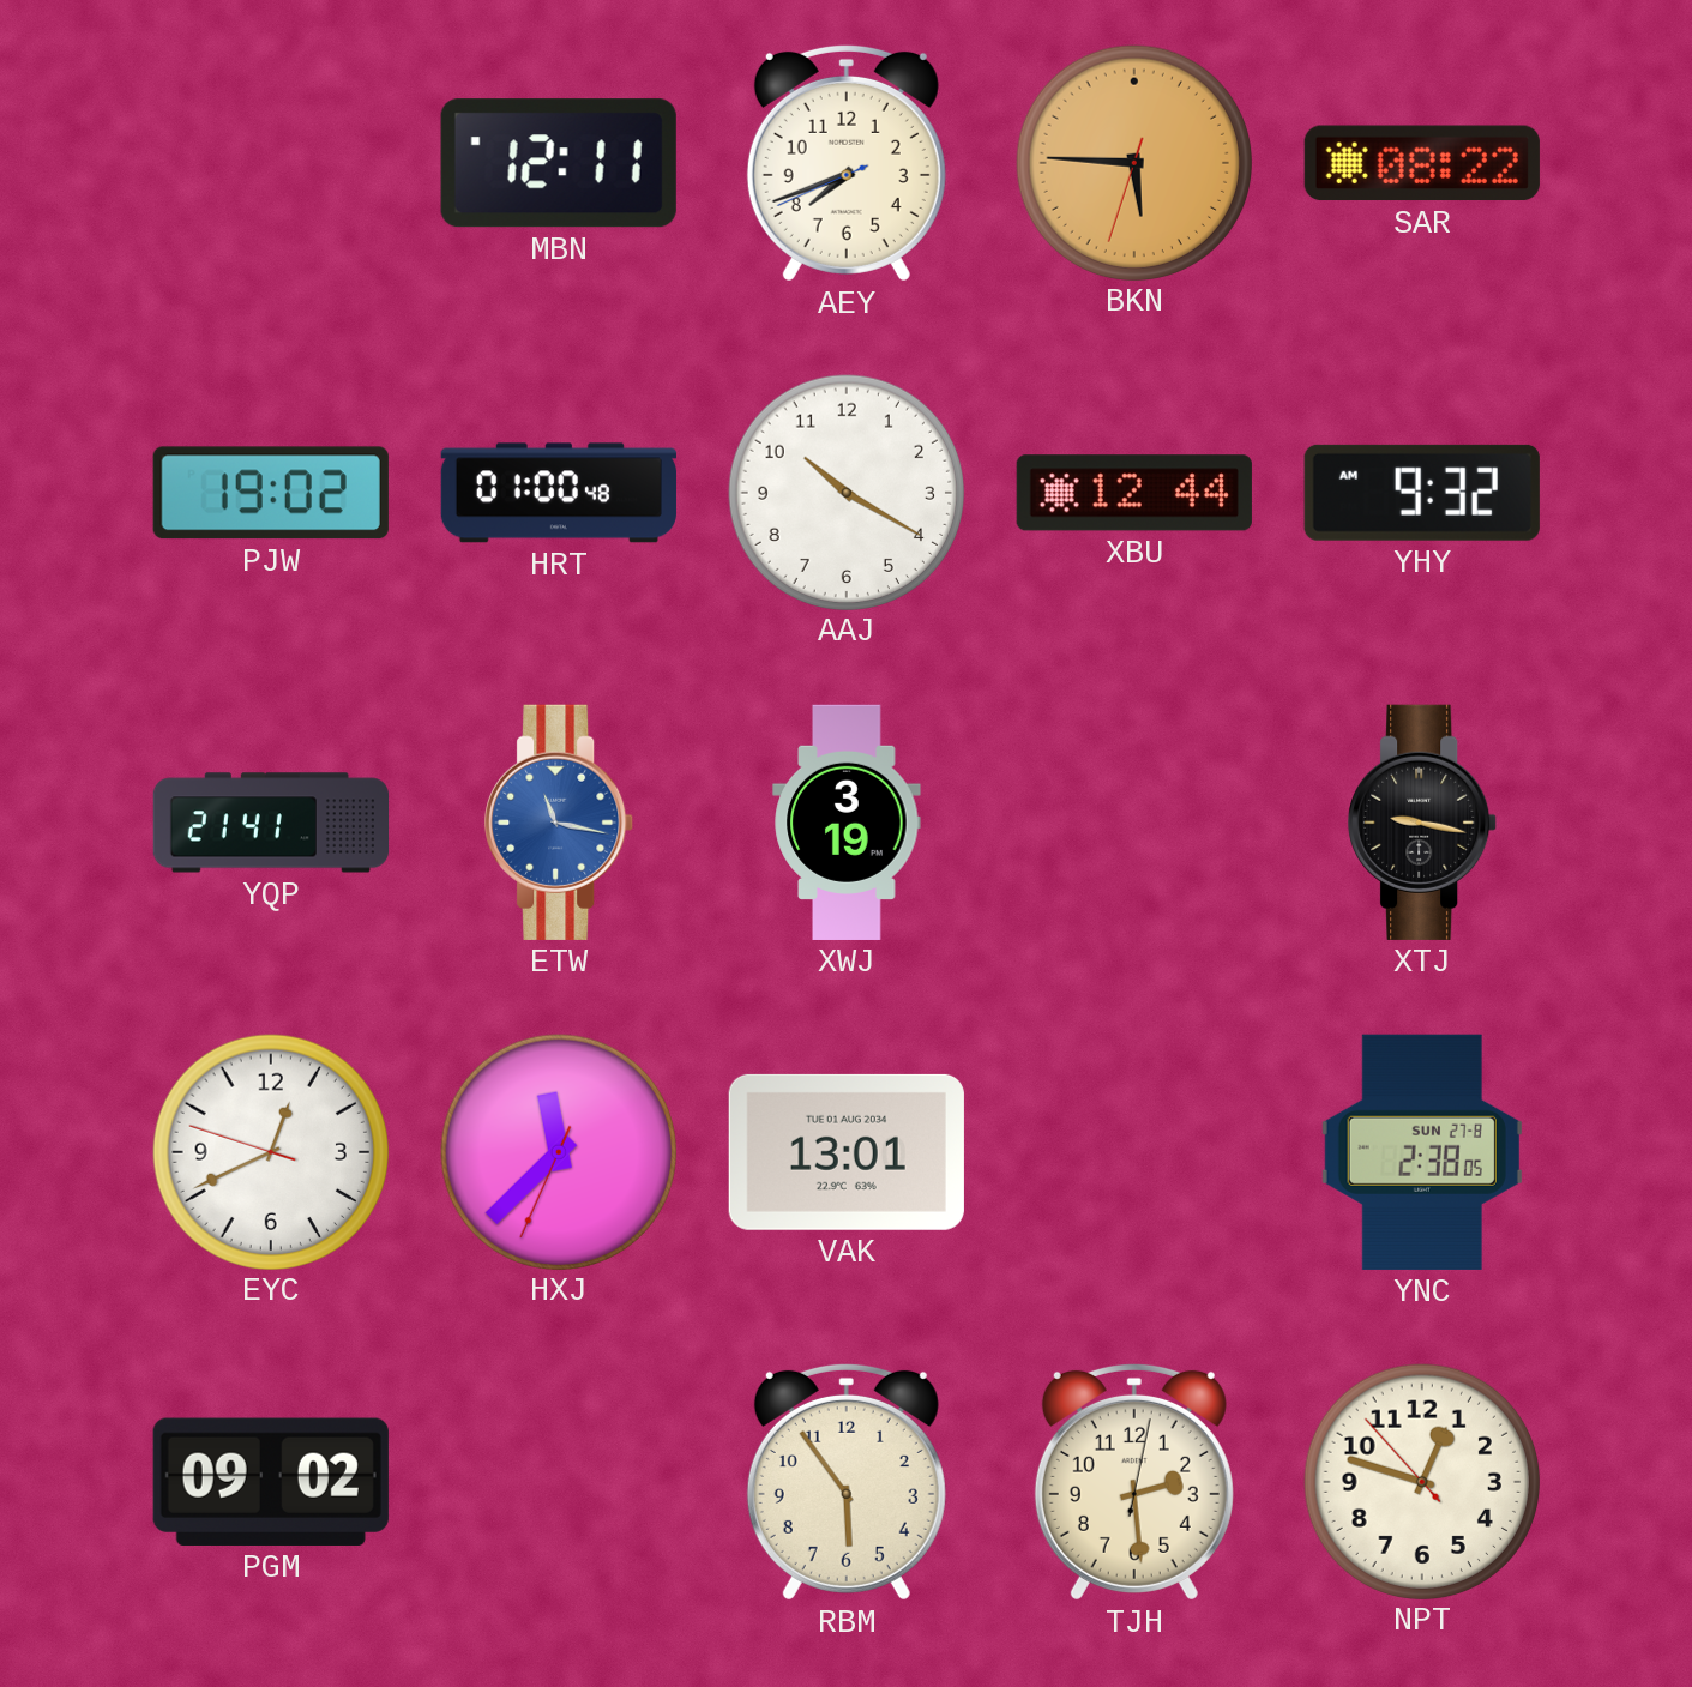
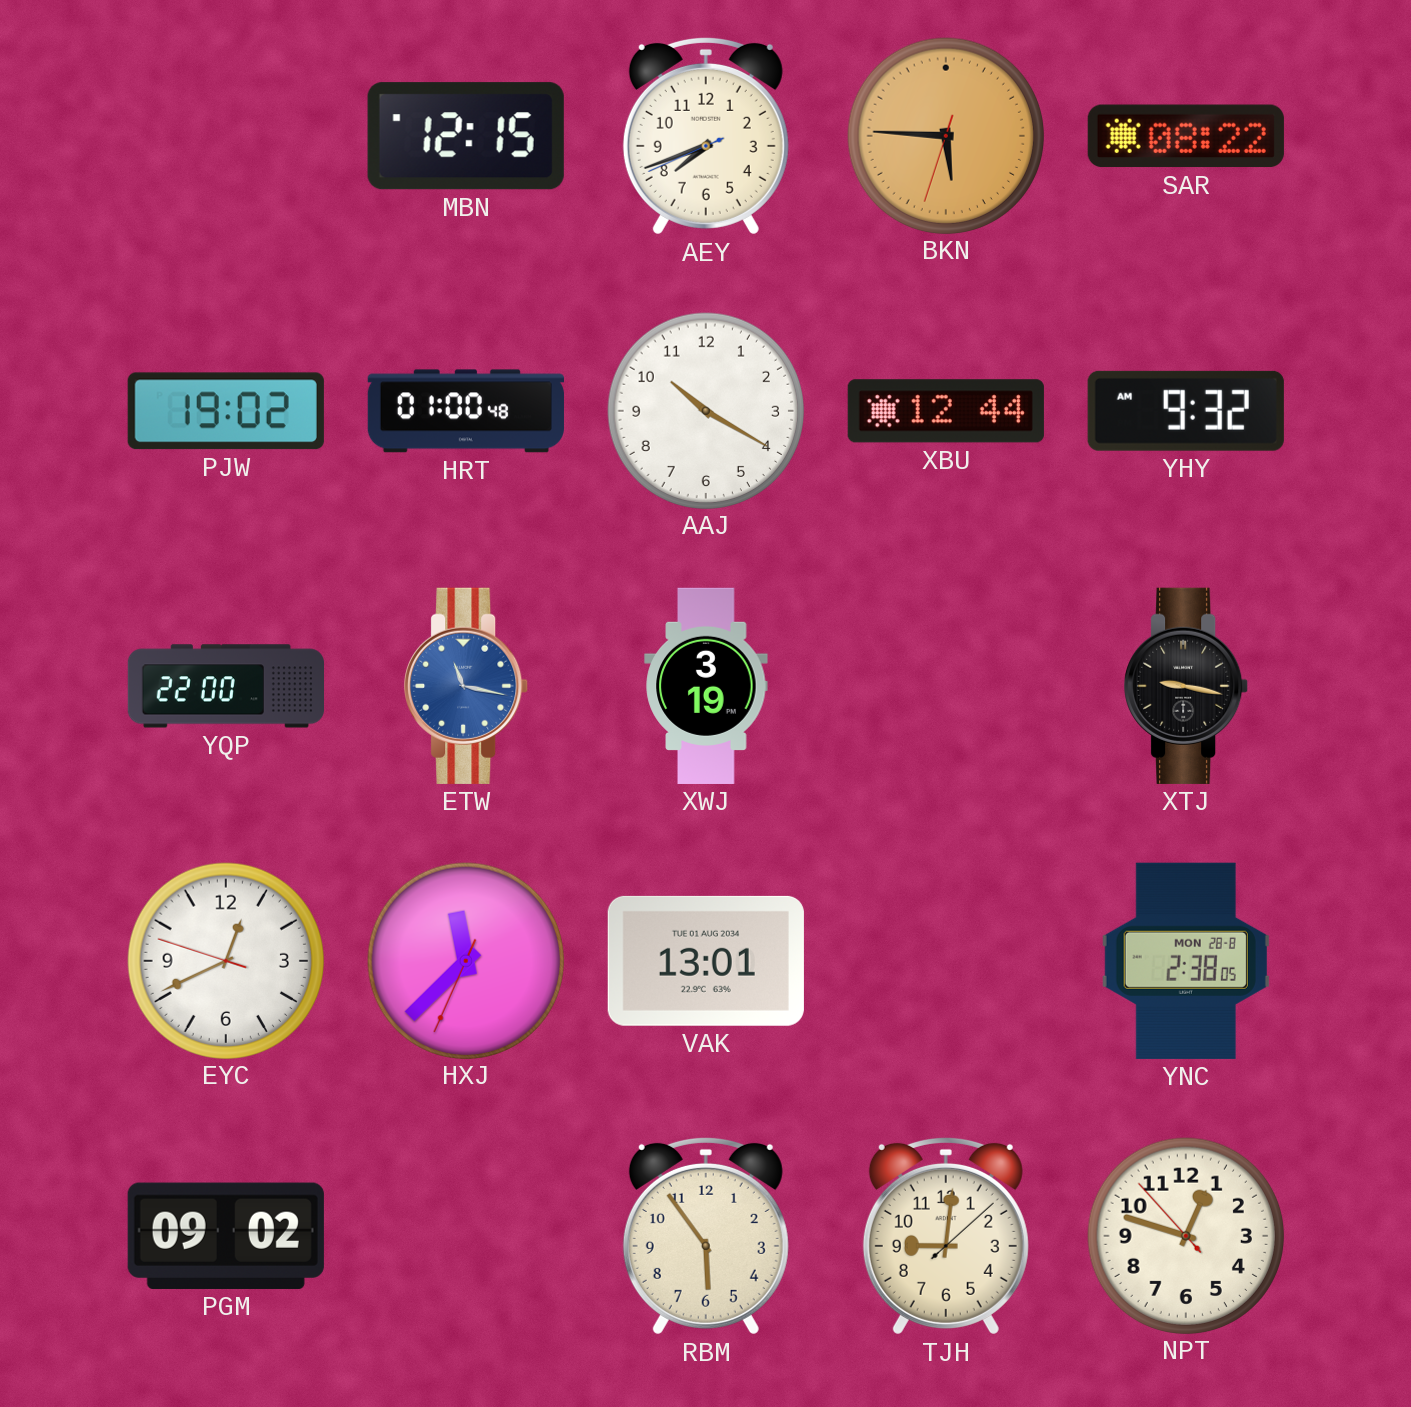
MBN: 12:11 -> 12:15 (466, 136)
YQP: 21:41 -> 22:00 (225, 686)
YNC date: SUN 27-8 -> MON 28-8 (1186, 961)
TJH: 2:29 -> 9:01 (946, 1236)
